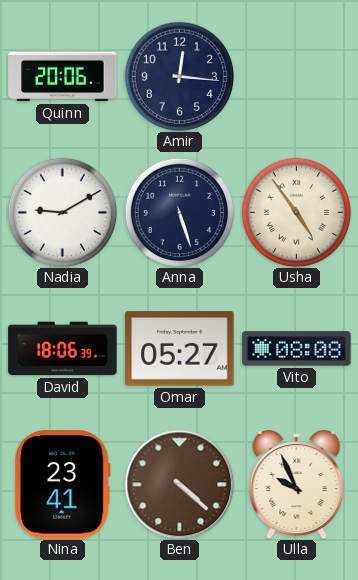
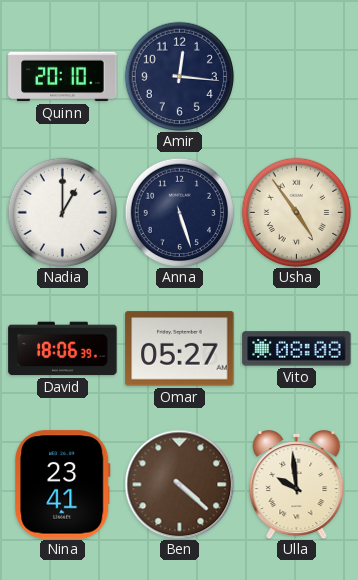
Quinn: 20:06 -> 20:10 (63, 77)
Nadia: 9:10 -> 1:00 (62, 212)
Ulla: 9:56 -> 9:59 (297, 485)
